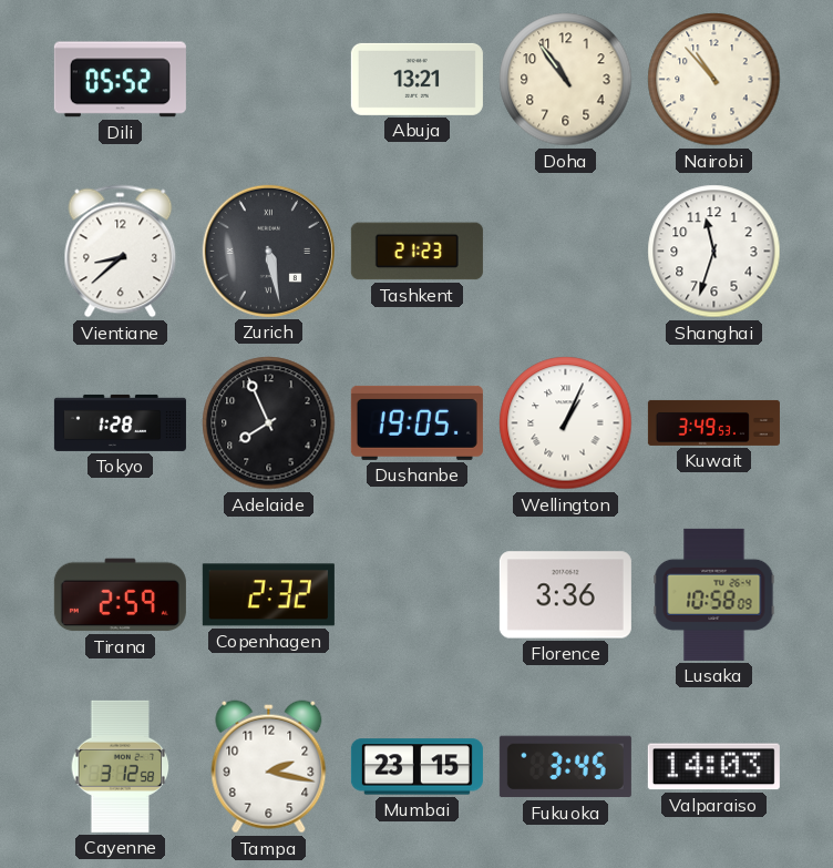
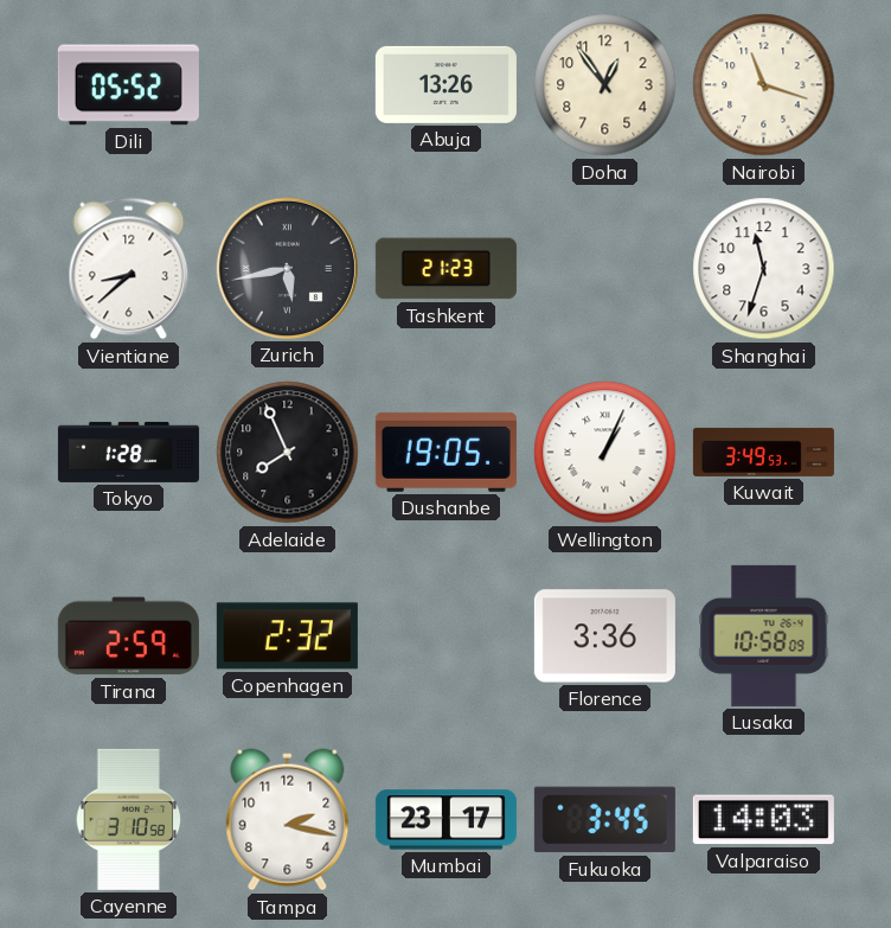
Abuja: 13:21 -> 13:26 (445, 84)
Doha: 10:54 -> 12:54 (605, 85)
Nairobi: 10:53 -> 11:18 (764, 85)
Zurich: 5:28 -> 5:43 (287, 268)
Cayenne: 3:12 -> 3:10 (129, 819)
Mumbai: 23:15 -> 23:17 (445, 820)
